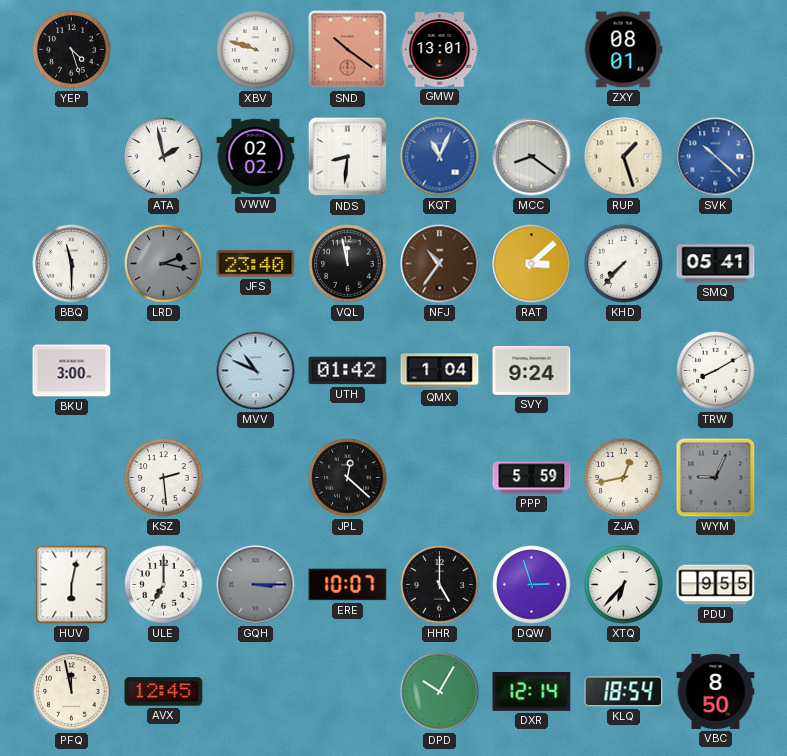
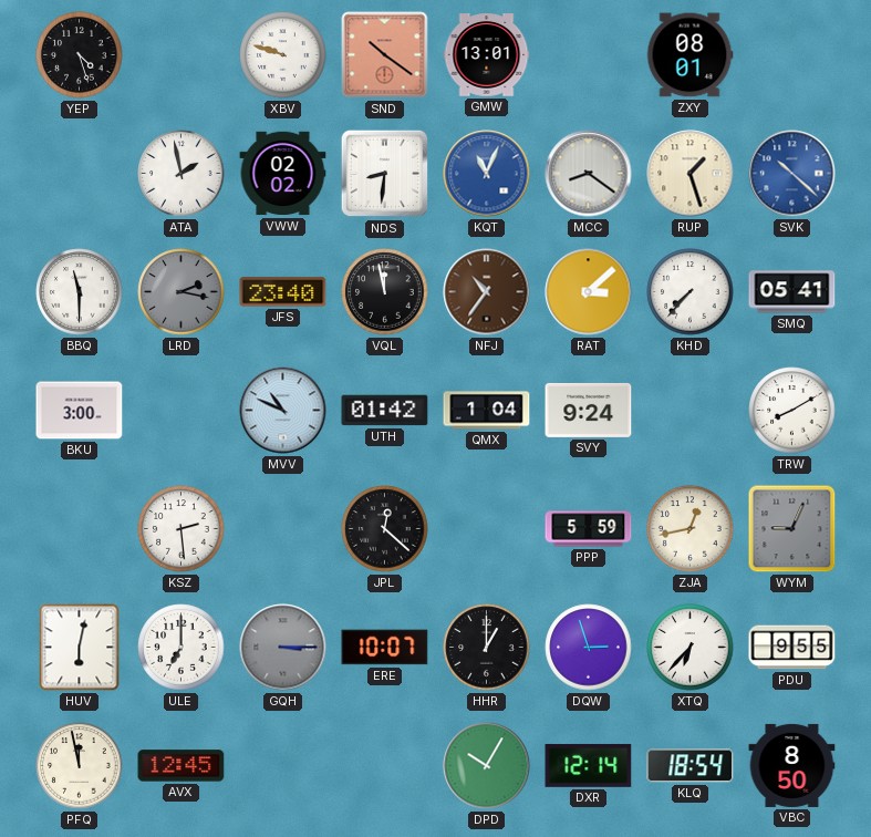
HHR: 5:00 -> 1:00 (487, 648)
